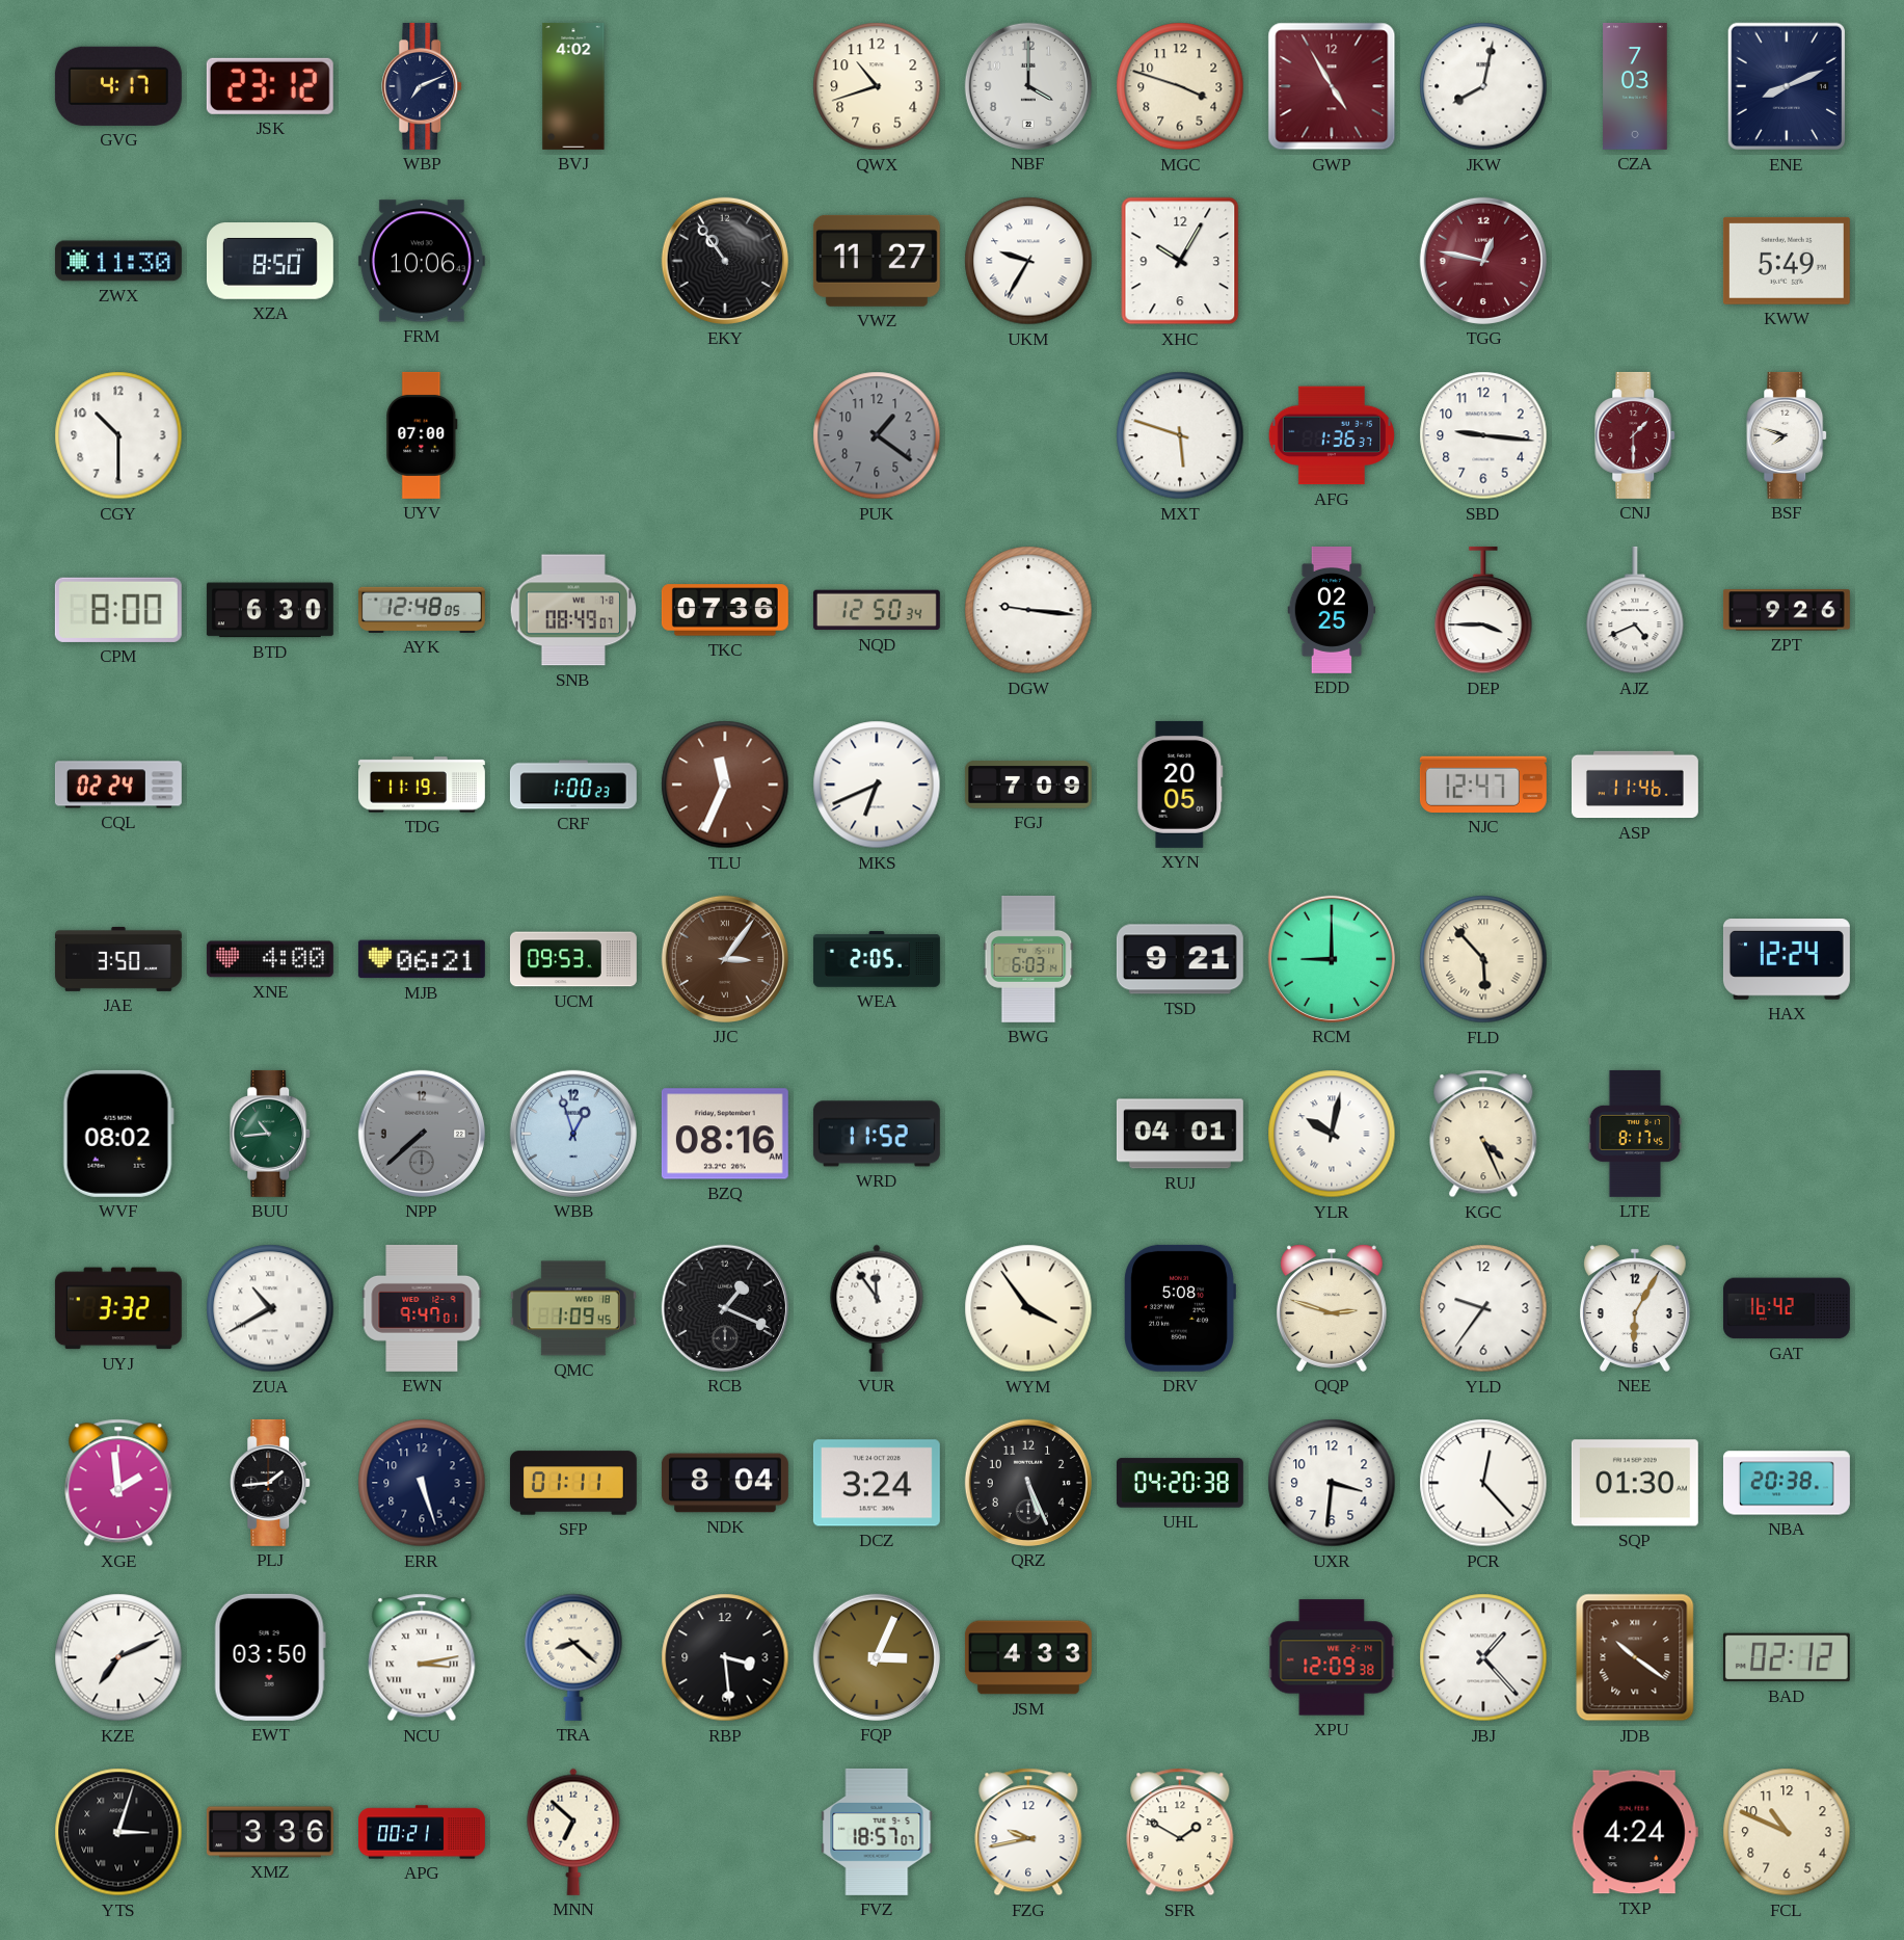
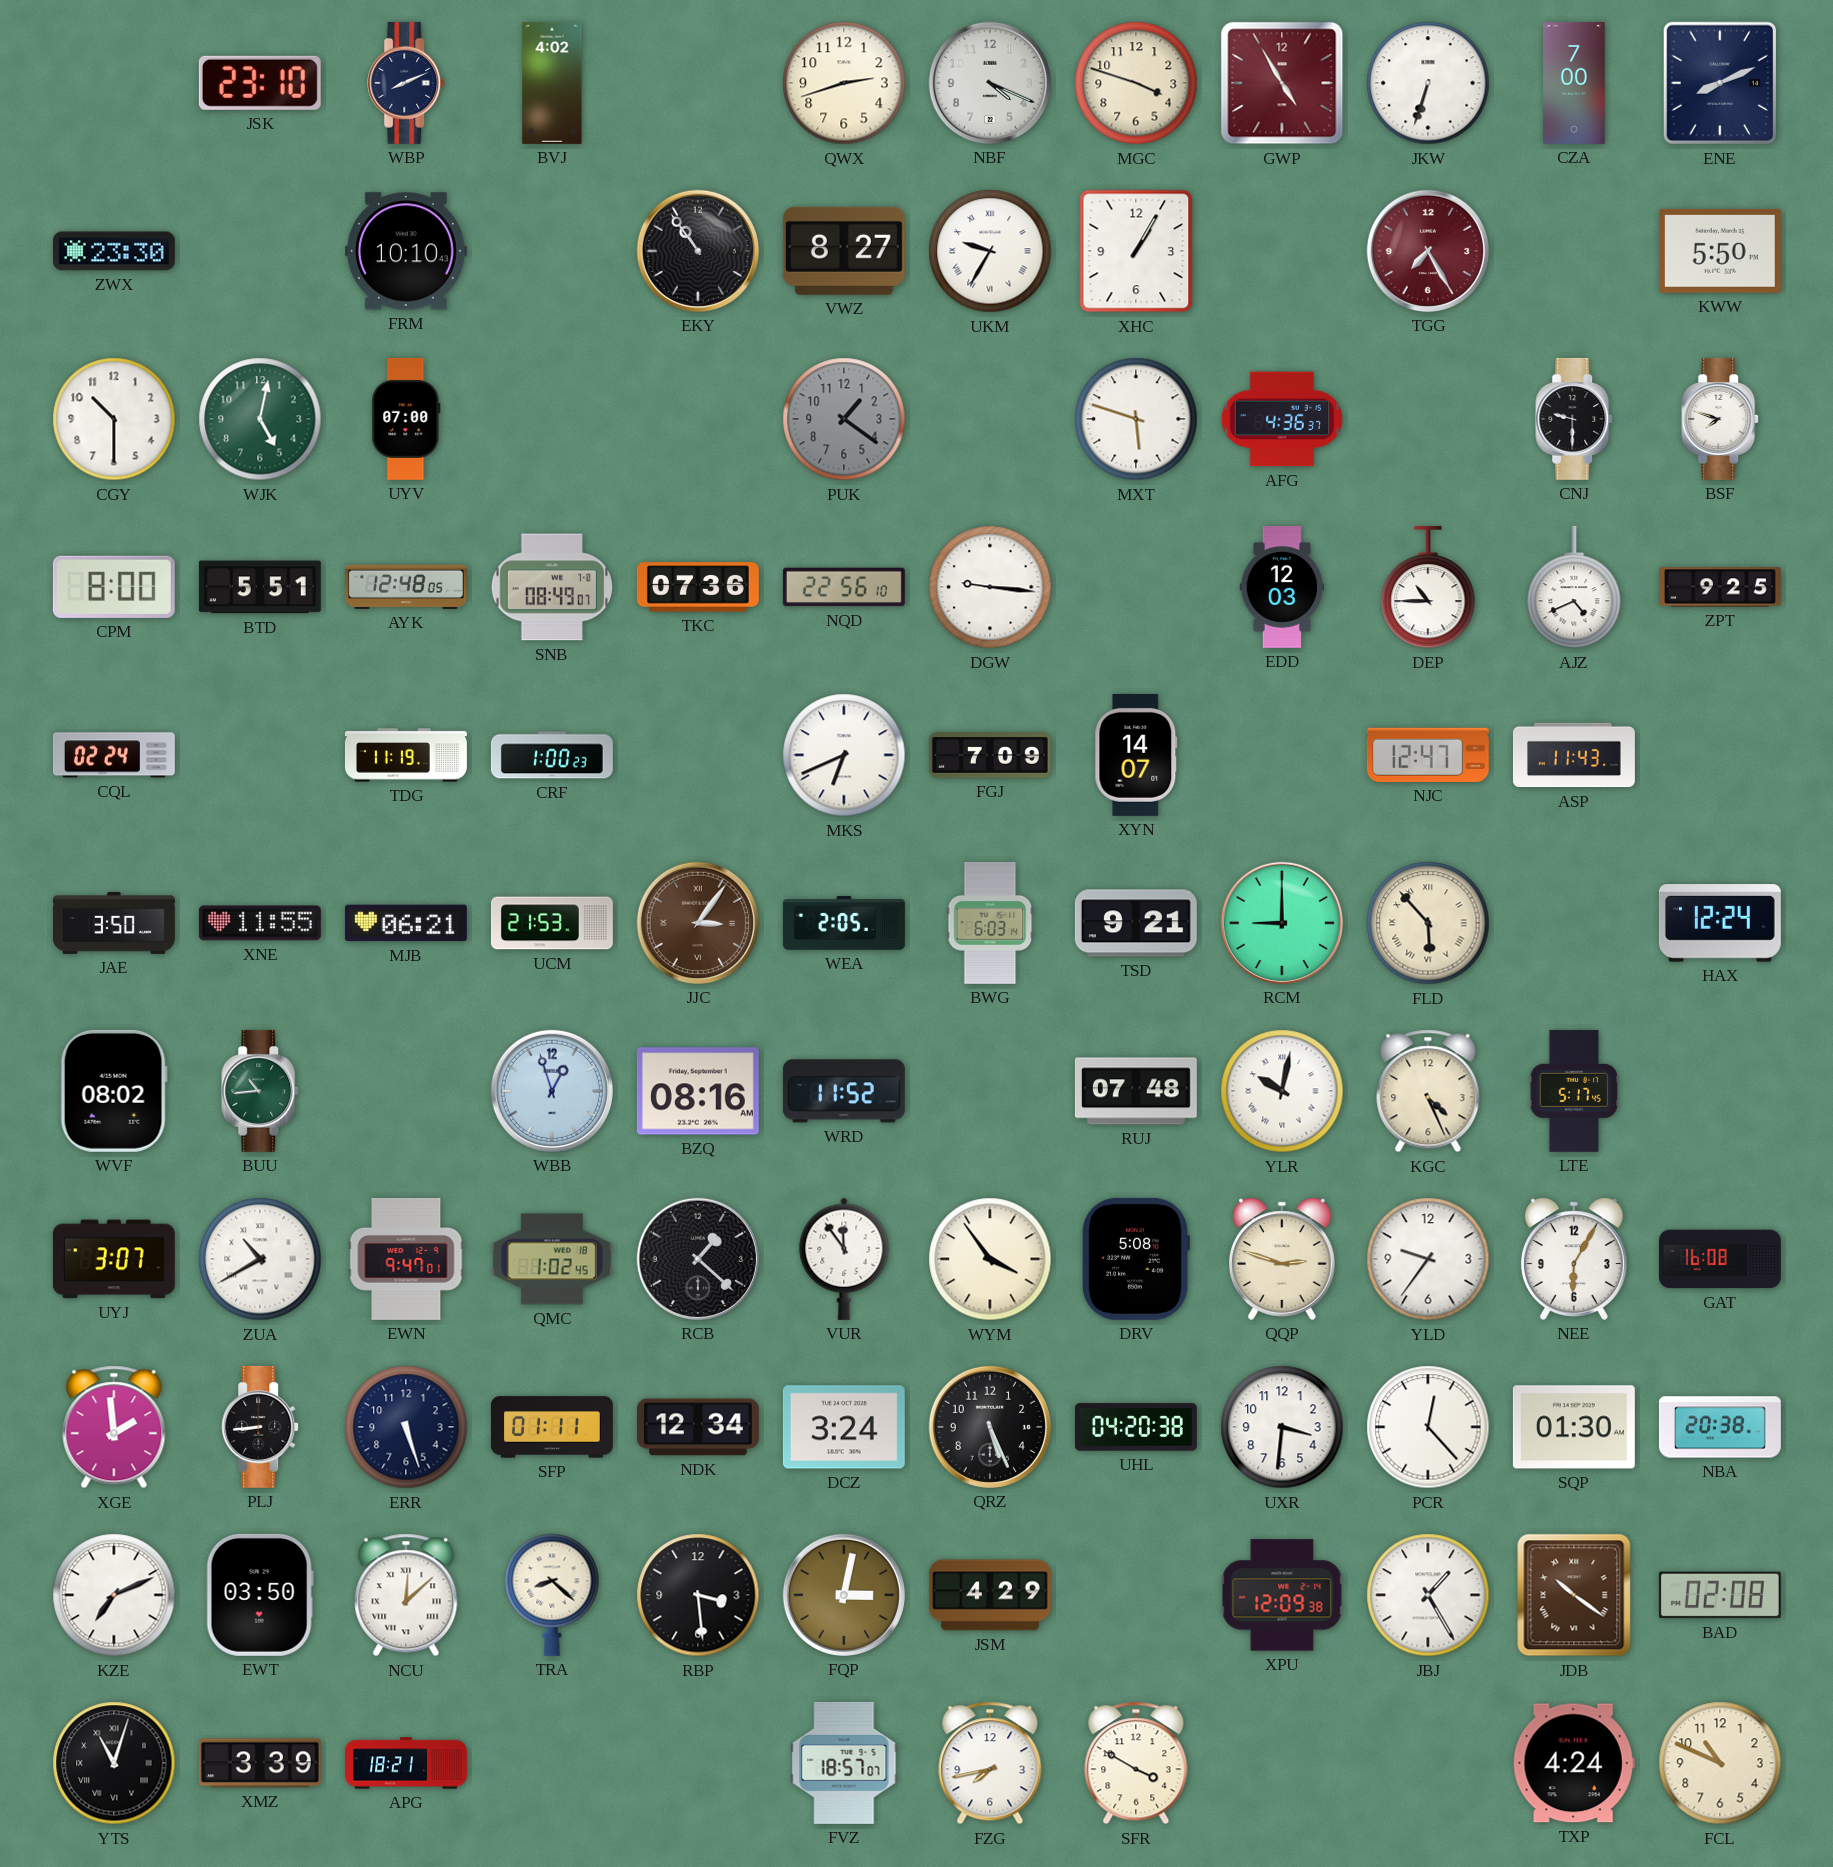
GVG: 4:17 -> none (118, 86)
JSK: 23:12 -> 23:10 (260, 83)
WBP: 7:11 -> 8:11 (407, 83)
QWX: 10:42 -> 2:42 (844, 83)
NBF: 4:00 -> 4:19 (990, 83)
JKW: 8:02 -> 6:33 (1428, 83)
CZA: 7:03 -> 7:00 (1574, 83)
ZWX: 11:30 -> 23:30 (114, 251)
XZA: 8:50 -> none (270, 261)
FRM: 10:06 -> 10:10 (406, 251)
VWZ: 11:27 -> 8:27 (844, 251)
XHC: 10:05 -> 1:05 (1136, 251)
TGG: 12:47 -> 7:25 (1428, 251)
KWW: 5:49 -> 5:50 (1720, 251)
WJK: none -> 5:02 (260, 419)
AFG: 1:36 -> 4:36 (1281, 419)
SBD: 9:16 -> none (1483, 435)
CNJ: 1:30 -> 9:30 (1575, 419)
CNJ dial: burgundy -> black (1575, 419)
BTD: 6:30 -> 5:51 (260, 587)
NQD: 12:50 -> 22:56 (844, 587)
EDD: 02:25 -> 12:03 (1282, 587)
DEP: 3:45 -> 10:45 (1428, 587)
ZPT: 9:26 -> 9:25 (1720, 587)
TLU: 11:34 -> none (725, 785)
XYN: 20:05 -> 14:07 (1136, 755)
ASP: 11:46 -> 11:43 (1574, 755)
XNE: 4:00 -> 11:55 (260, 923)
UCM: 09:53 -> 21:53 (552, 923)
NPP: 7:38 -> none (422, 1134)
RUJ: 04:01 -> 07:48 (1136, 1091)
LTE: 8:17 -> 5:17 (1574, 1091)
UYJ: 3:32 -> 3:07 (114, 1259)
QMC: 1:09 -> 1:02 (552, 1259)
RCB: 1:19 -> 1:22 (698, 1259)
GAT: 16:42 -> 16:08 (1720, 1259)
PLJ: 1:44 -> 8:44 (261, 1427)
NDK: 8:04 -> 12:34 (698, 1427)
NCU: 3:13 -> 12:08 (406, 1595)
FQP: 3:04 -> 3:02 (844, 1595)
JSM: 4:33 -> 4:29 (990, 1595)
JBJ: 1:23 -> 1:25 (1428, 1595)
BAD: 02:12 -> 02:08 (1720, 1595)
YTS: 3:03 -> 11:03 (114, 1763)
XMZ: 3:36 -> 3:39 (260, 1763)
APG: 00:21 -> 18:21 (407, 1763)
MNN: 6:52 -> none (573, 1832)
FZG: 9:43 -> 7:43 (990, 1763)
SFR: 1:50 -> 3:50 (1136, 1763)
